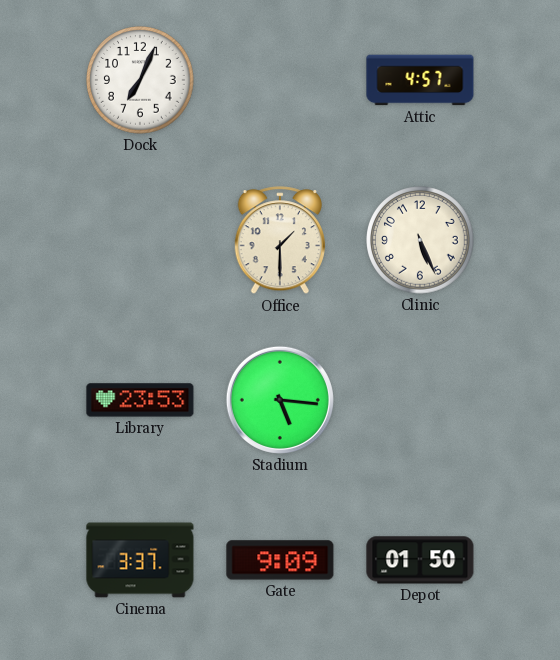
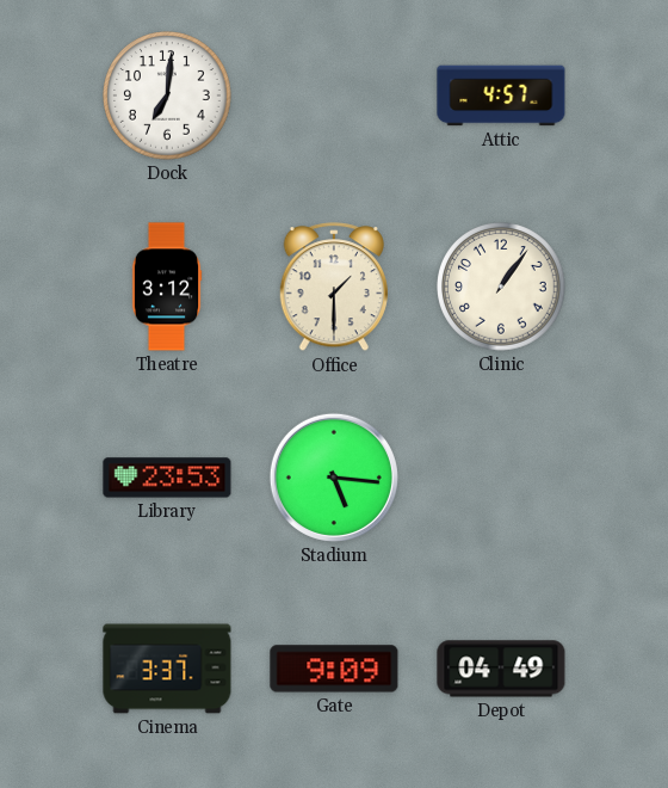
Dock: 7:04 -> 7:01 (167, 96)
Theatre: none -> 3:12 (167, 287)
Clinic: 5:26 -> 1:06 (501, 287)
Depot: 01:50 -> 04:49 (501, 669)
